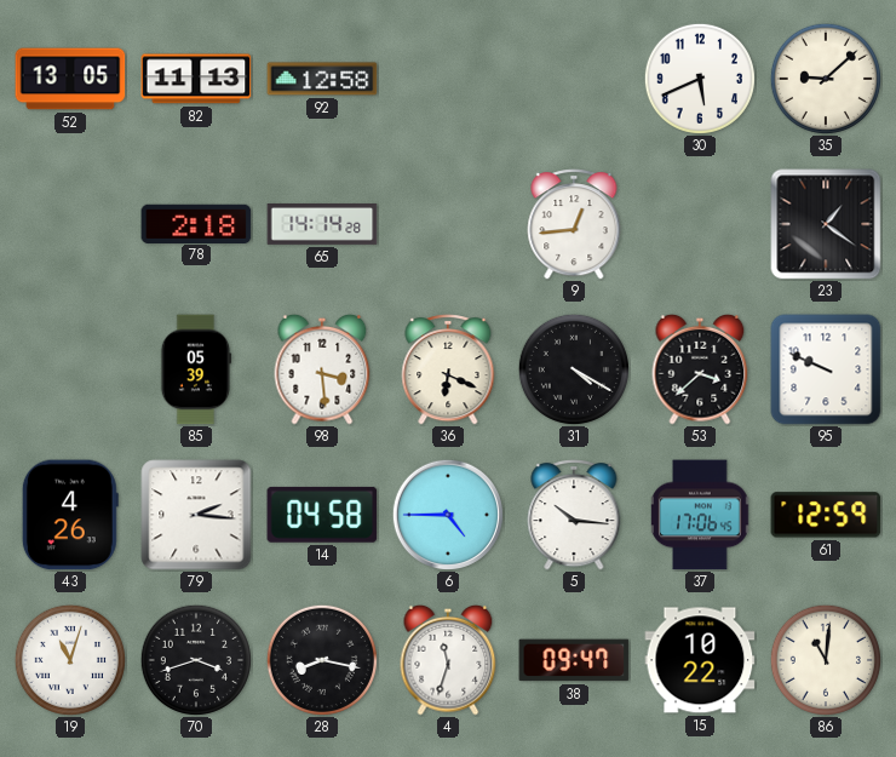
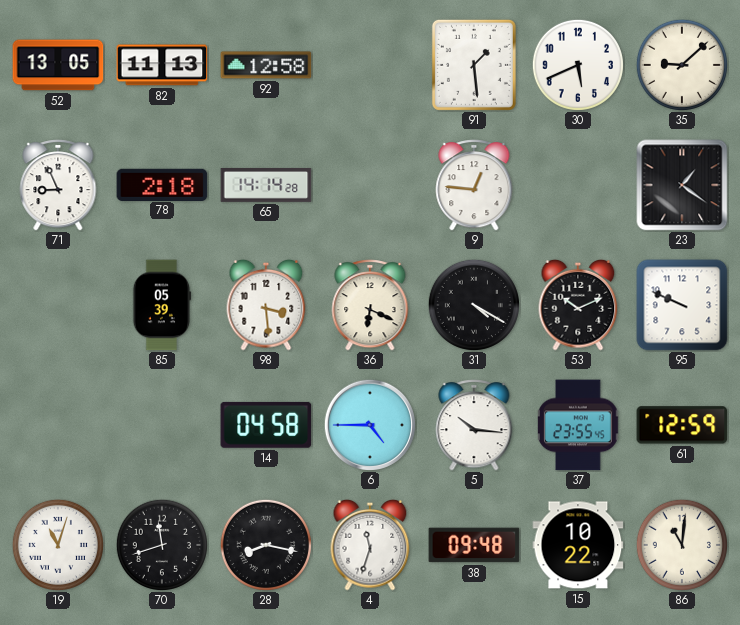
91: none -> 1:29 (474, 65)
71: none -> 8:56 (58, 185)
9: 12:44 -> 12:46 (474, 185)
53: 3:38 -> 10:11 (578, 305)
43: 4:26 -> none (70, 515)
79: 2:16 -> none (196, 515)
37: 17:06 -> 23:55 (578, 425)
70: 3:42 -> 11:42 (162, 545)
38: 09:47 -> 09:48 (474, 545)
